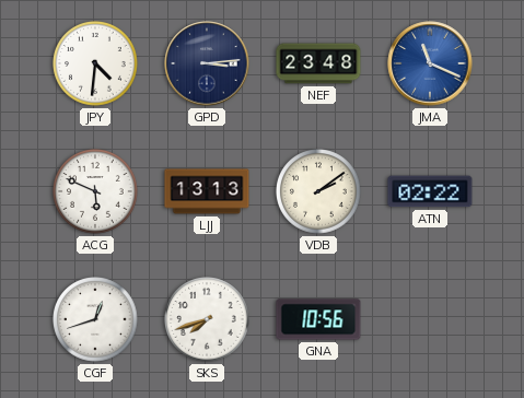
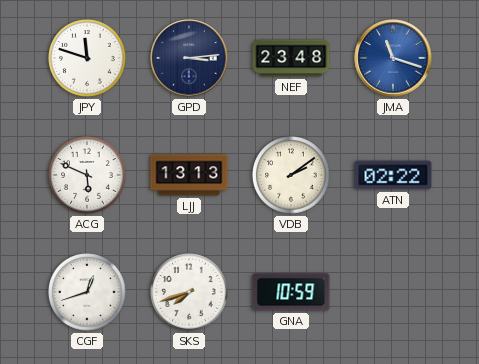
JPY: 4:31 -> 11:48 (88, 58)
JMA: 11:19 -> 11:18 (393, 58)
GNA: 10:56 -> 10:59 (291, 292)
